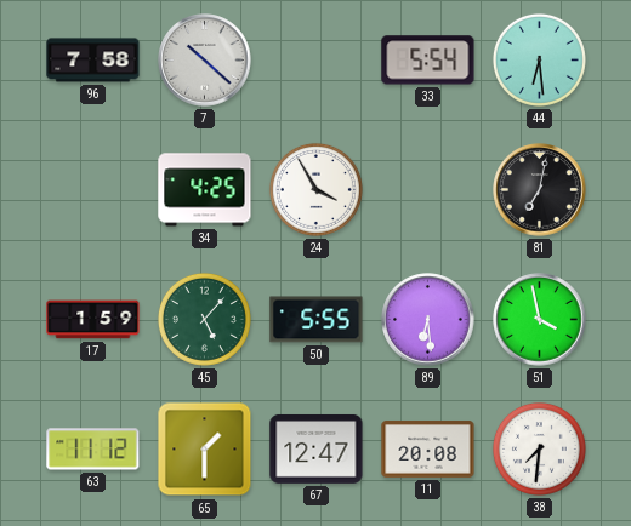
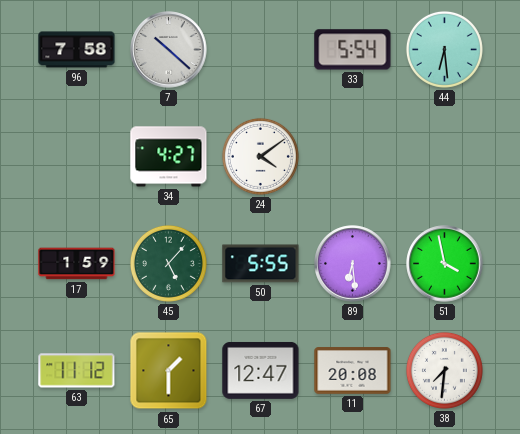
34: 4:25 -> 4:27 (169, 157)
24: 3:55 -> 4:09 (260, 156)
81: 7:02 -> none (540, 190)
